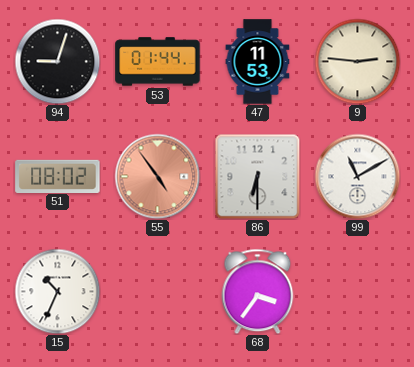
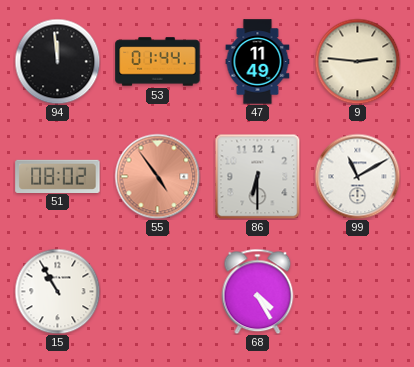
94: 9:03 -> 11:59 (57, 61)
47: 11:53 -> 11:49 (258, 62)
15: 10:34 -> 10:55 (57, 291)
68: 3:36 -> 4:25 (258, 291)
